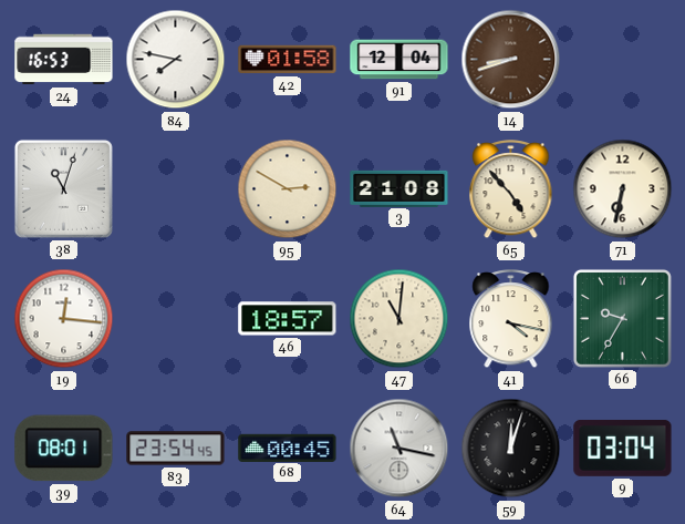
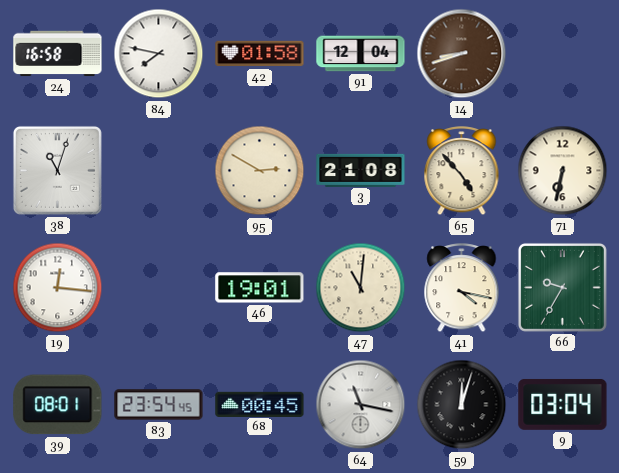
24: 16:53 -> 16:58 (58, 54)
46: 18:57 -> 19:01 (260, 288)
